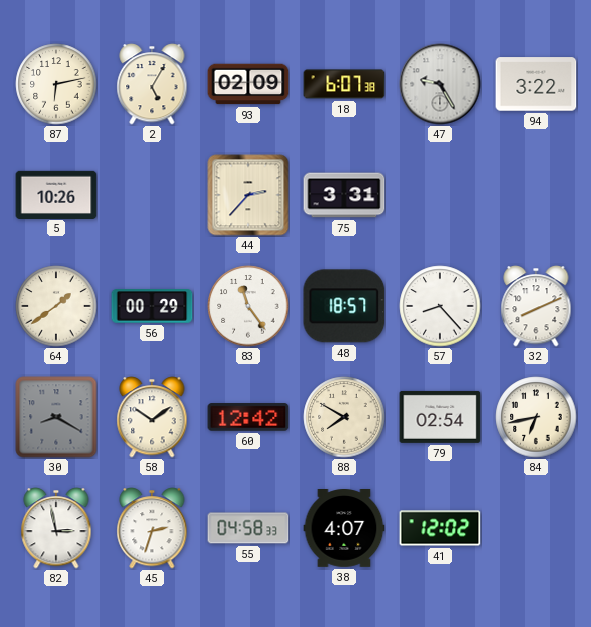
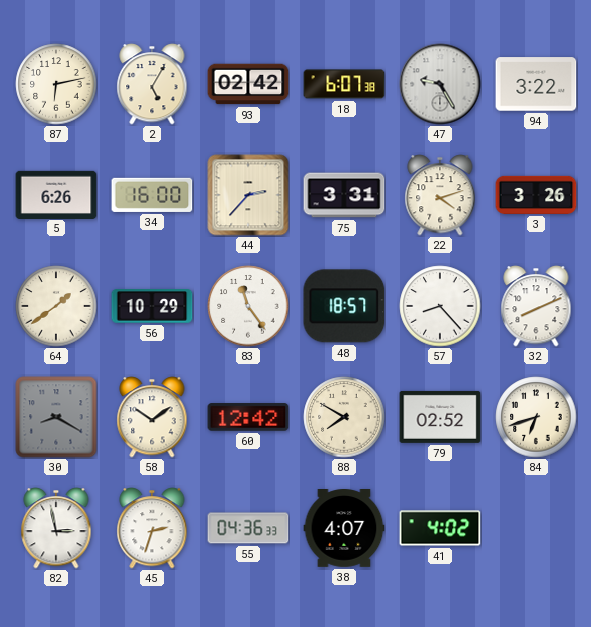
93: 02:09 -> 02:42 (248, 84)
5: 10:26 -> 6:26 (56, 194)
34: none -> 16:00 (152, 195)
22: none -> 4:12 (440, 195)
3: none -> 3:26 (536, 195)
56: 00:29 -> 10:29 (152, 306)
79: 02:54 -> 02:52 (440, 417)
84: 6:43 -> 6:42 (536, 417)
55: 04:58 -> 04:36 (248, 528)
41: 12:02 -> 4:02 (440, 528)
